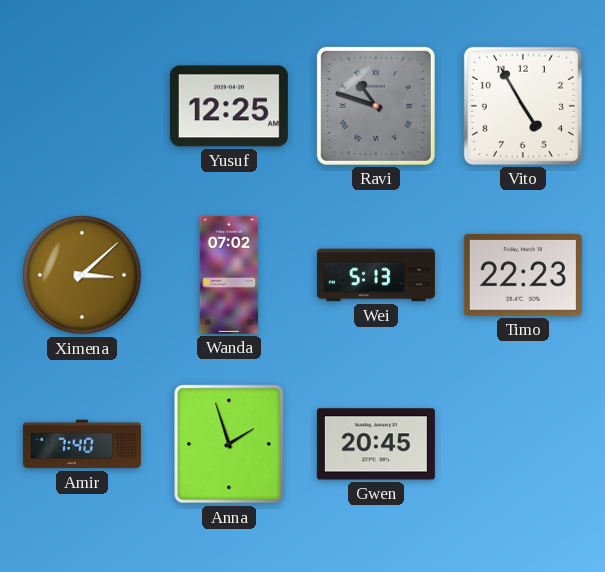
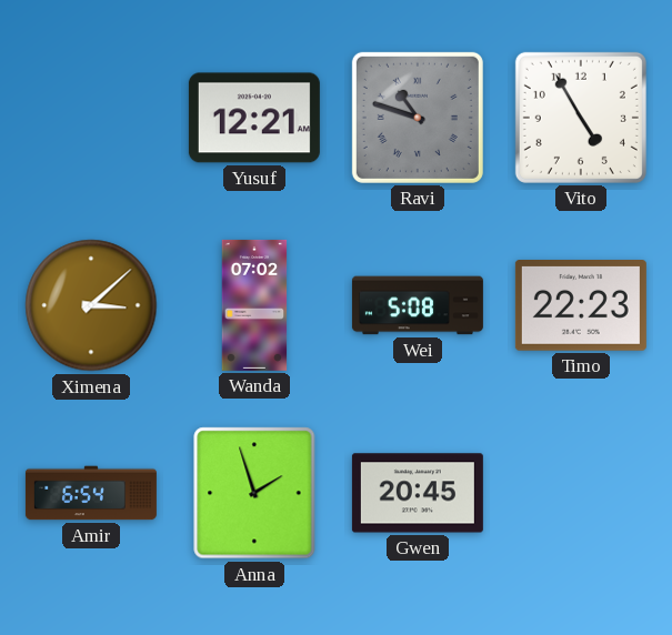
Yusuf: 12:25 -> 12:21 (254, 118)
Wei: 5:13 -> 5:08 (418, 305)
Amir: 7:40 -> 6:54 (91, 493)
